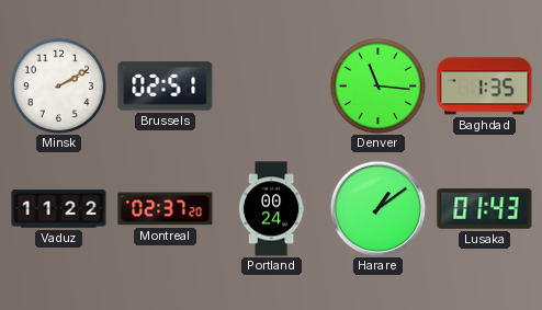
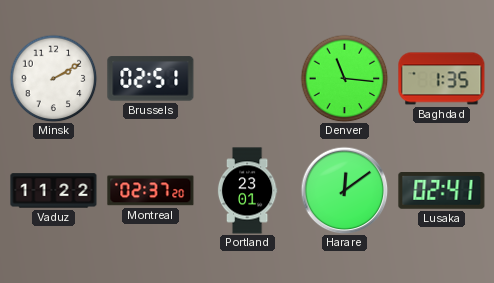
Portland: 00:24 -> 23:01 (247, 191)
Harare: 1:09 -> 12:09 (344, 190)
Lusaka: 01:43 -> 02:41 (442, 191)
